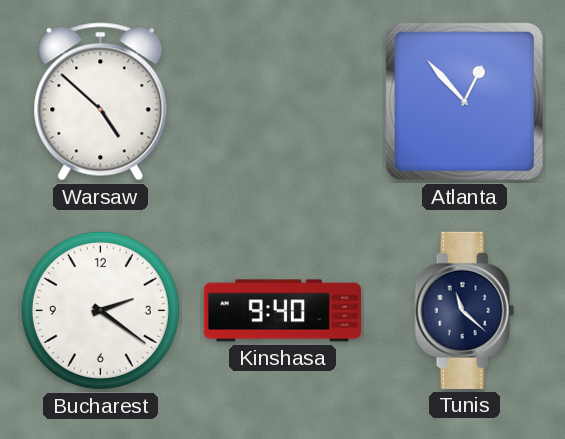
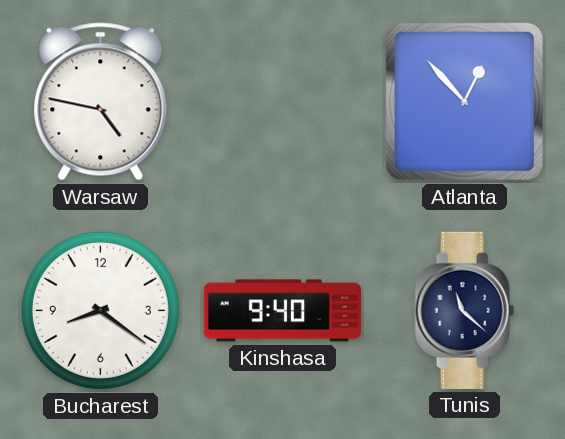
Warsaw: 4:52 -> 4:47 (101, 102)
Bucharest: 2:21 -> 8:21 (100, 310)
